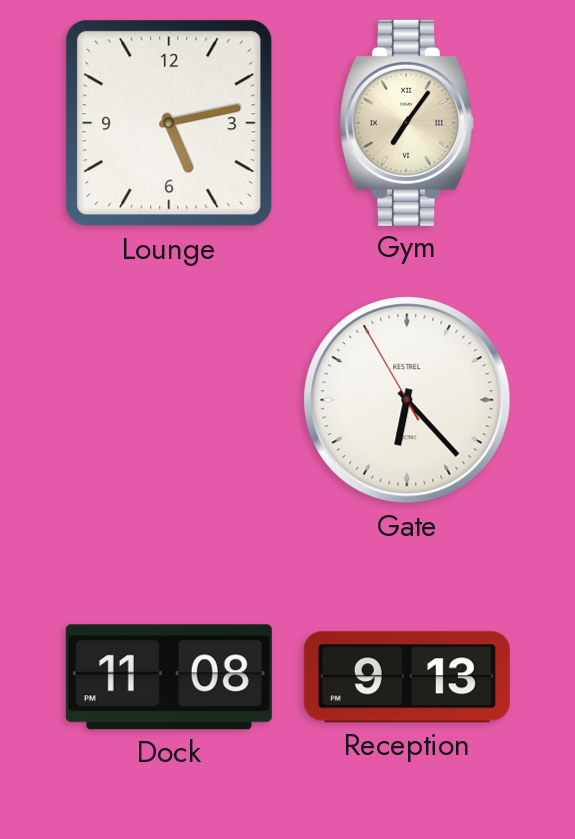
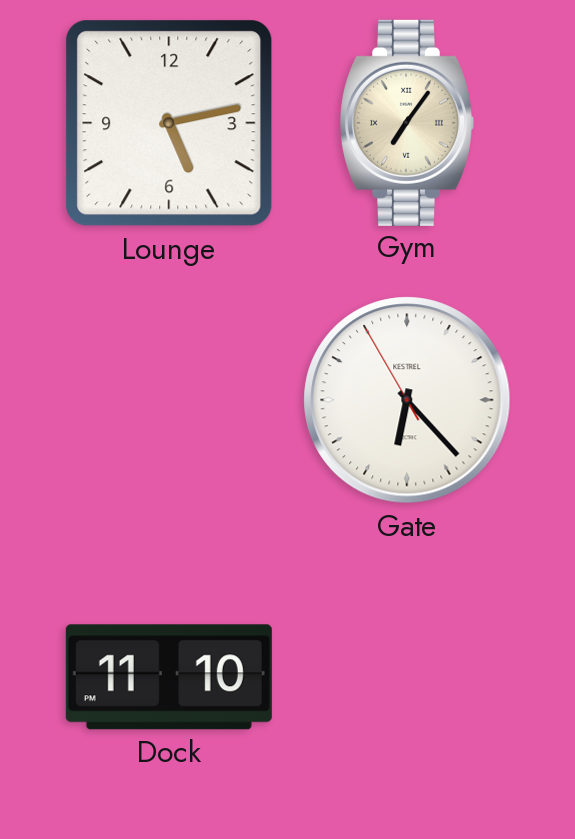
Dock: 11:08 -> 11:10 (169, 677)
Reception: 9:13 -> none (407, 677)
